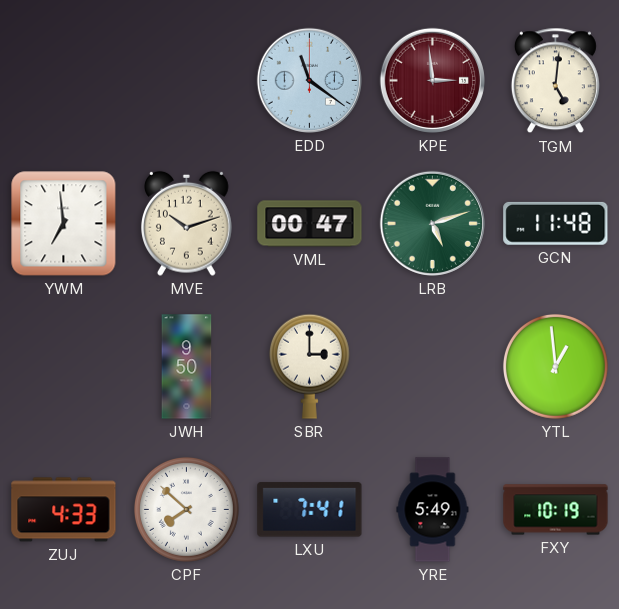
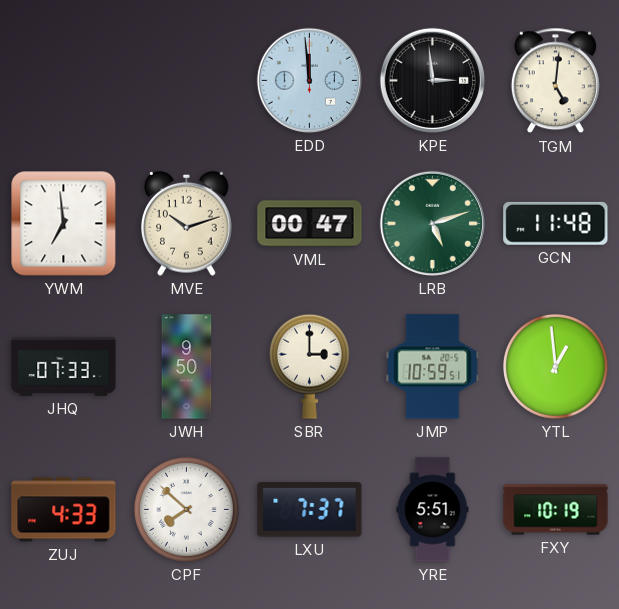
EDD: 11:21 -> 11:59 (309, 80)
KPE dial: burgundy -> black (432, 80)
JHQ: none -> 07:33 (64, 366)
JMP: none -> 10:59 (433, 367)
LXU: 7:41 -> 7:37 (310, 510)
YRE: 5:49 -> 5:51 (433, 510)
